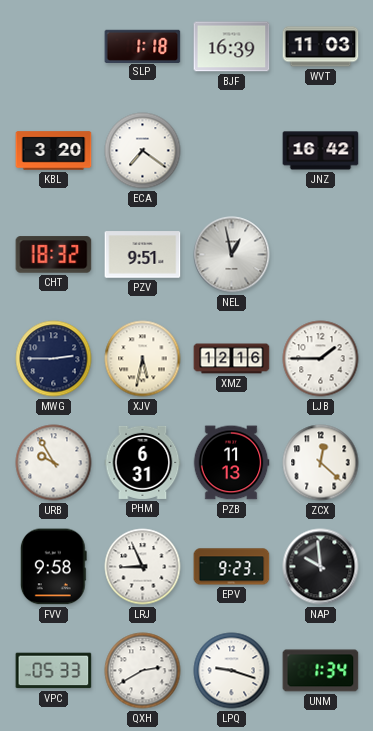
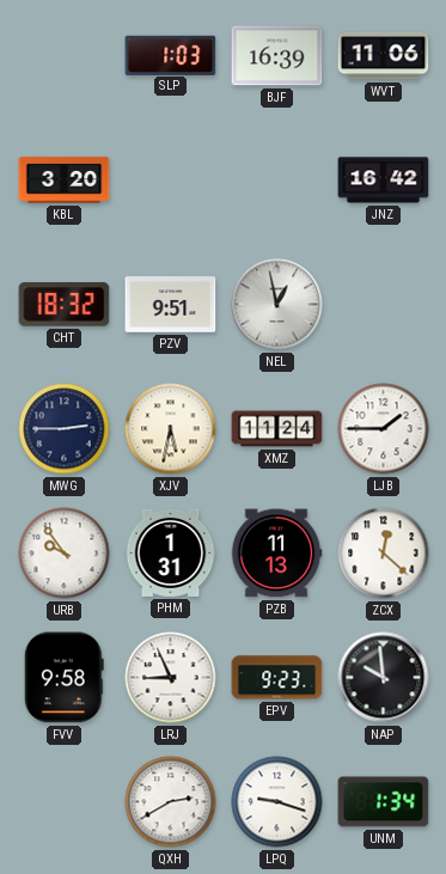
SLP: 1:18 -> 1:03 (171, 55)
WVT: 11:03 -> 11:06 (384, 56)
ECA: 7:21 -> none (143, 151)
XMZ: 12:16 -> 11:24 (277, 429)
URB: 9:55 -> 9:54 (65, 554)
PHM: 6:31 -> 1:31 (171, 552)
VPC: 05:33 -> none (54, 671)
